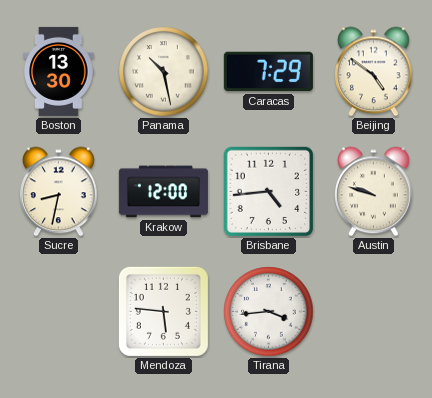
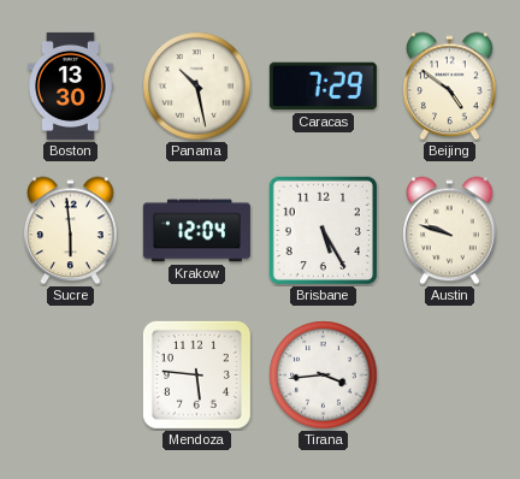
Sucre: 8:32 -> 5:59 (71, 231)
Krakow: 12:00 -> 12:04 (196, 231)
Brisbane: 4:44 -> 5:25 (324, 231)
